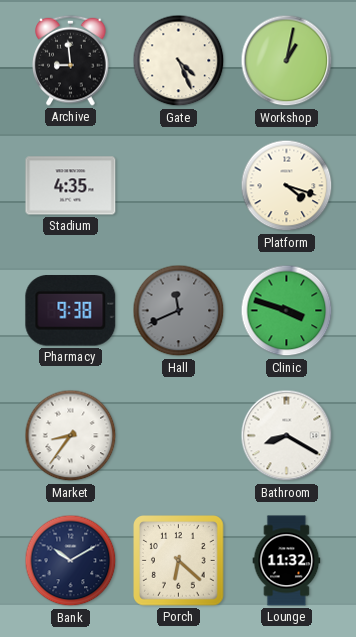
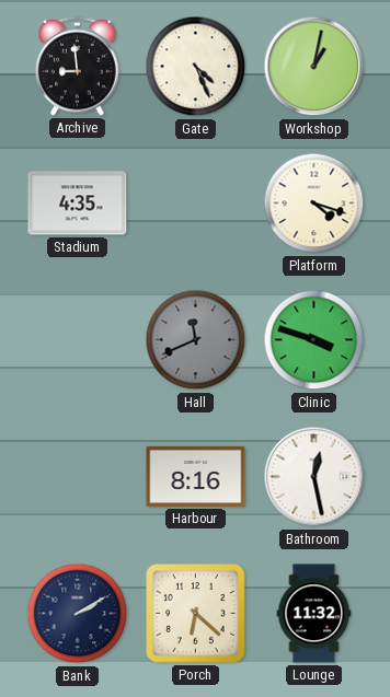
Pharmacy: 9:38 -> none (71, 311)
Market: 8:36 -> none (71, 436)
Harbour: none -> 8:16 (196, 476)
Bathroom: 8:20 -> 12:28 (314, 477)
Bank: 10:10 -> 2:10 (78, 614)
